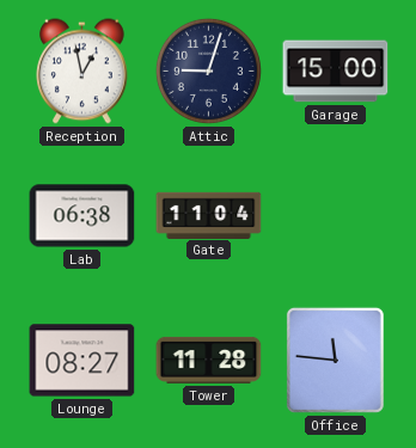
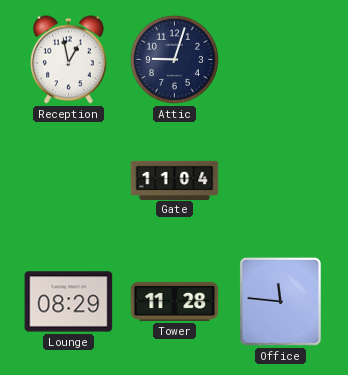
Garage: 15:00 -> none (336, 72)
Lab: 06:38 -> none (82, 216)
Lounge: 08:27 -> 08:29 (69, 302)
